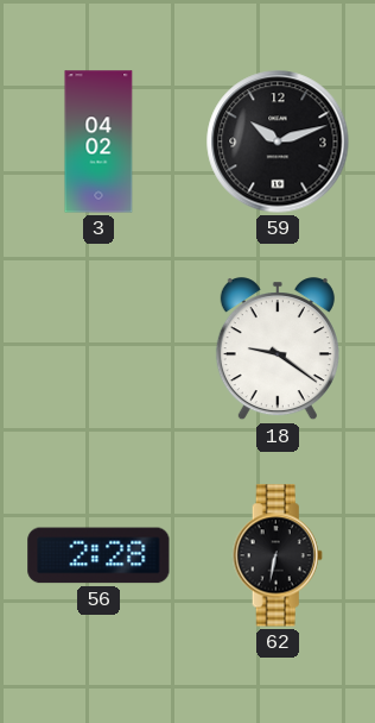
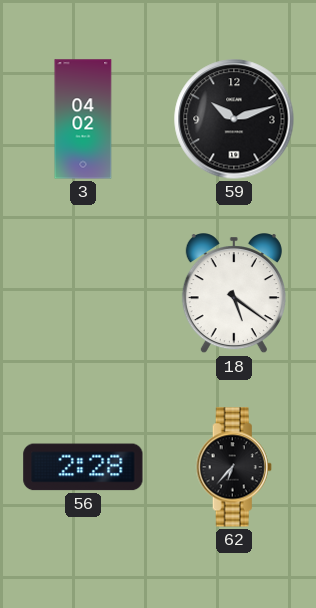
18: 9:21 -> 5:21 (234, 294)
62: 6:32 -> 6:37 (234, 467)
